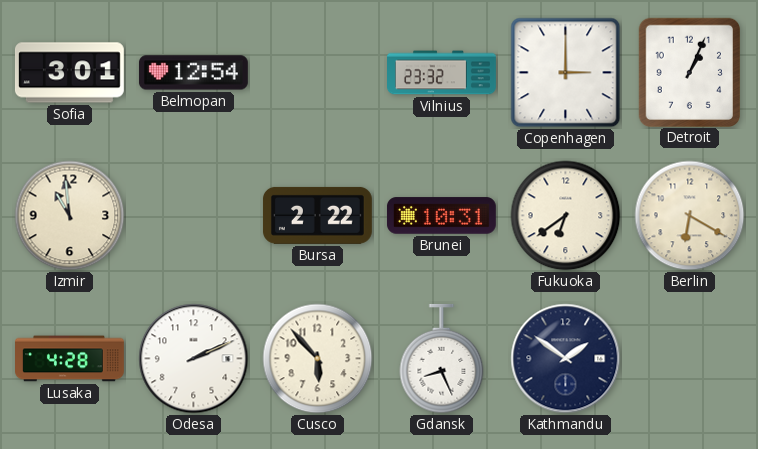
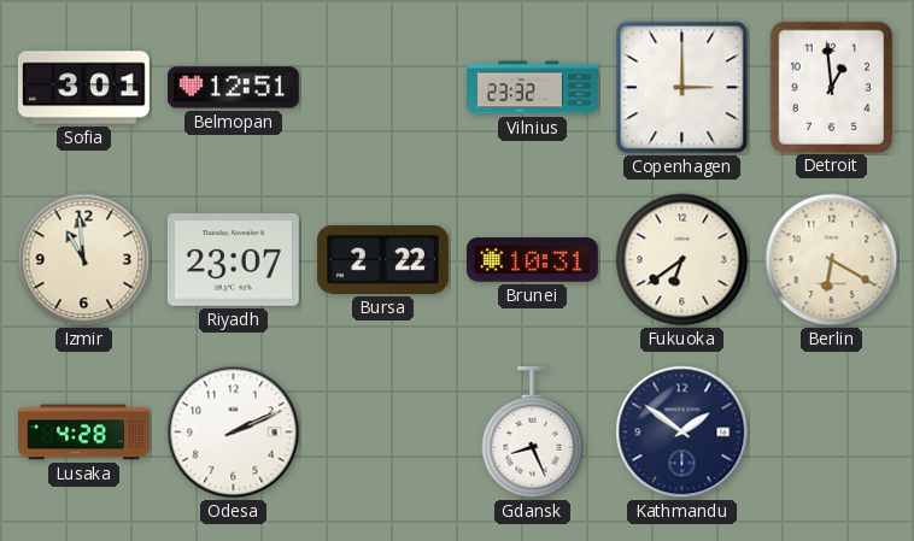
Belmopan: 12:54 -> 12:51 (233, 88)
Detroit: 1:04 -> 12:59 (831, 87)
Riyadh: none -> 23:07 (233, 260)
Cusco: 5:53 -> none (318, 359)
